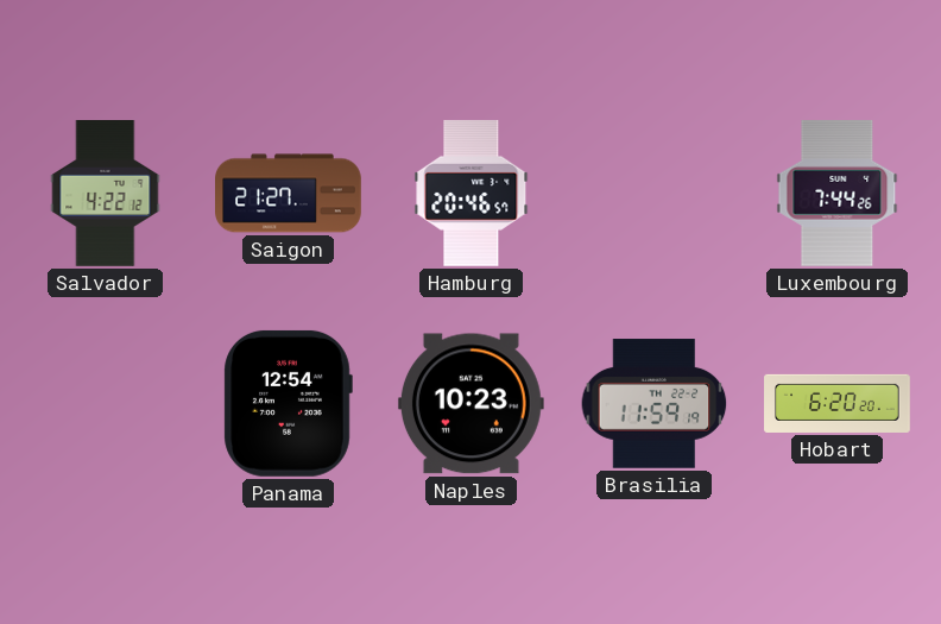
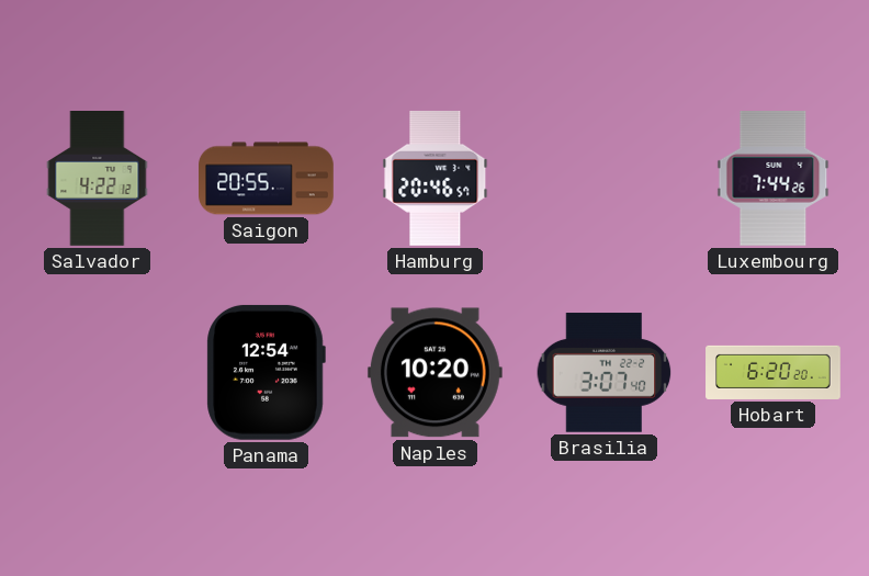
Saigon: 21:27 -> 20:55 (267, 179)
Naples: 10:23 -> 10:20 (435, 373)
Brasilia: 11:59 -> 3:07 (605, 373)
